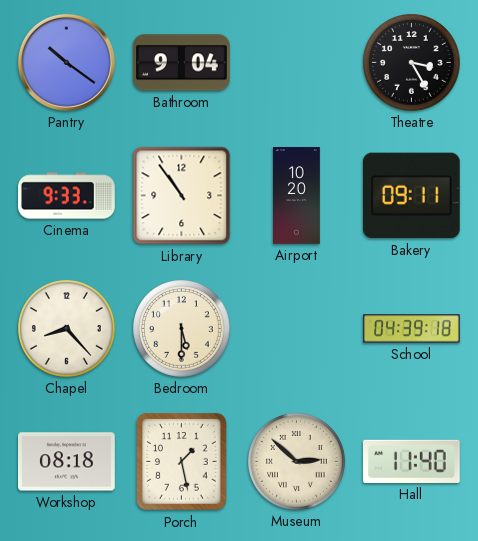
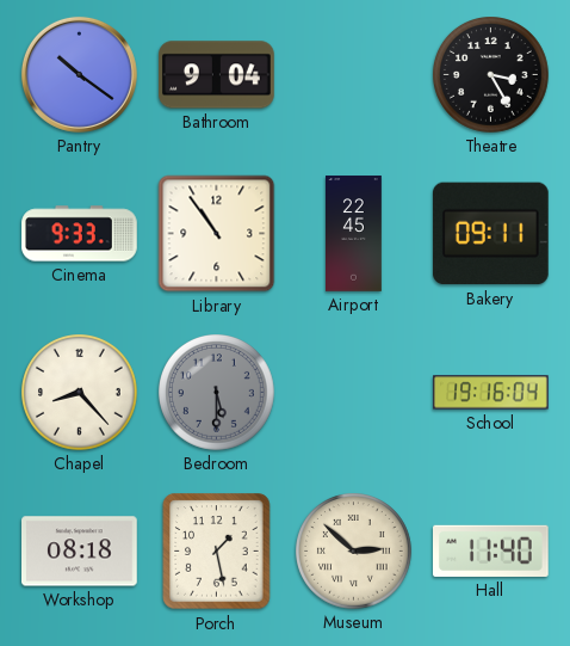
Airport: 10:20 -> 22:45 (354, 234)
Bedroom dial: cream -> grey (217, 393)
School: 04:39 -> 19:16 (491, 393)
